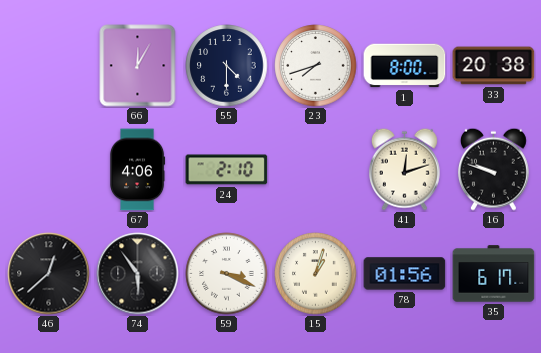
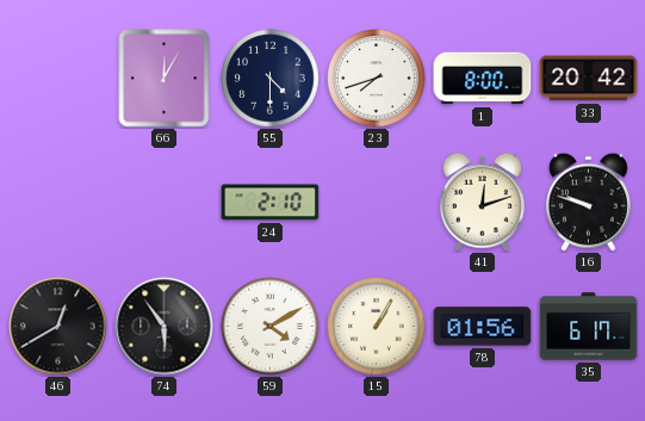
33: 20:38 -> 20:42 (589, 79)
67: 4:06 -> none (137, 170)
46: 12:38 -> 12:40 (58, 327)
59: 3:19 -> 4:10 (271, 327)
15: 1:03 -> 1:05 (377, 327)
